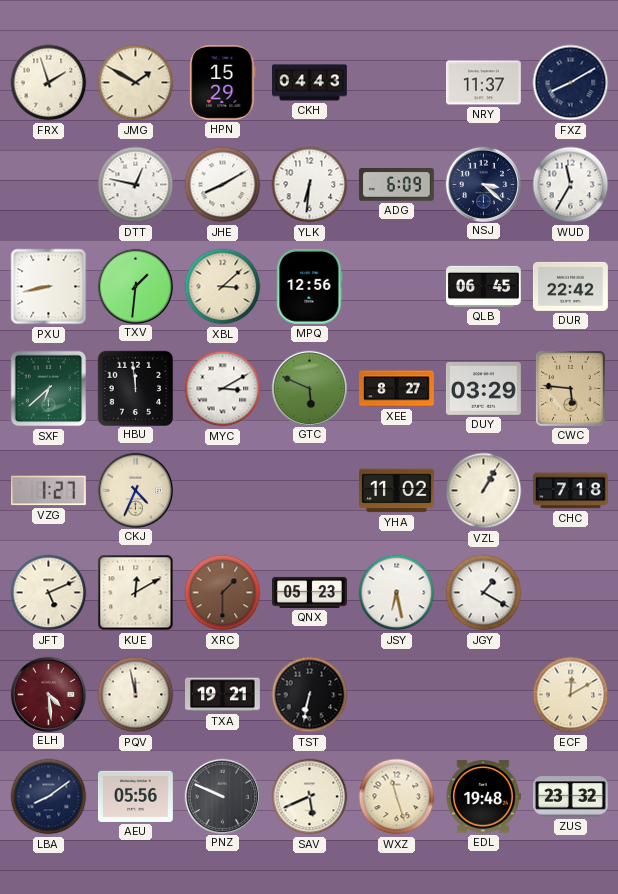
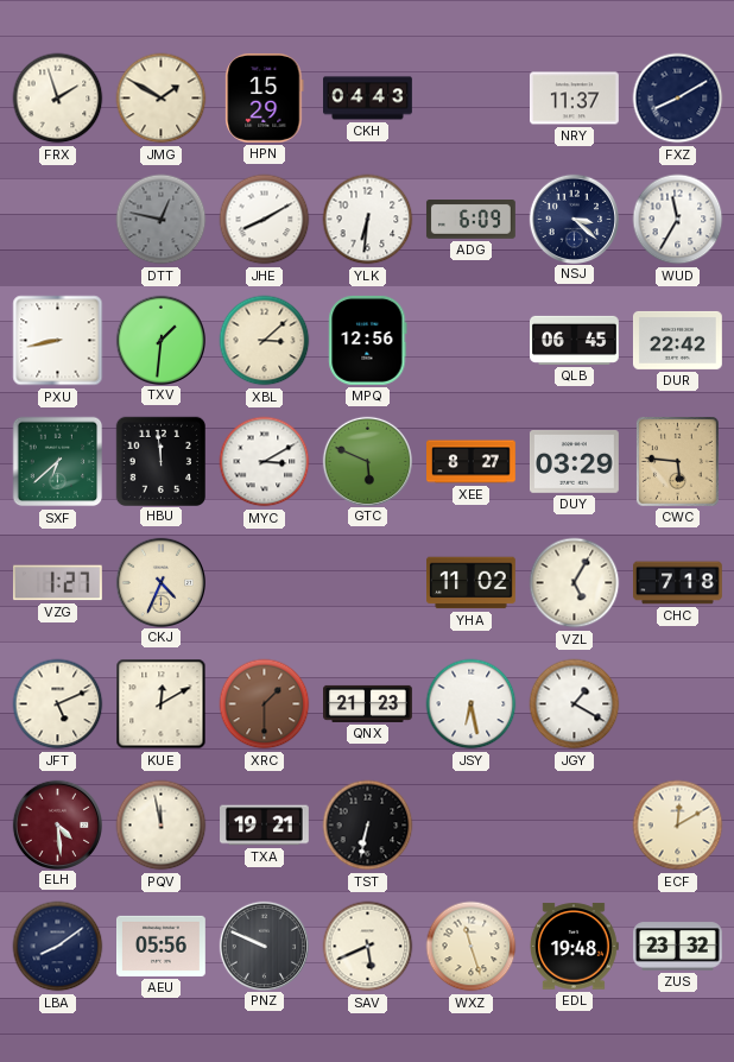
DTT dial: white -> grey (162, 220)
VZL: 1:05 -> 5:05 (575, 583)
QNX: 05:23 -> 21:23 (368, 703)
